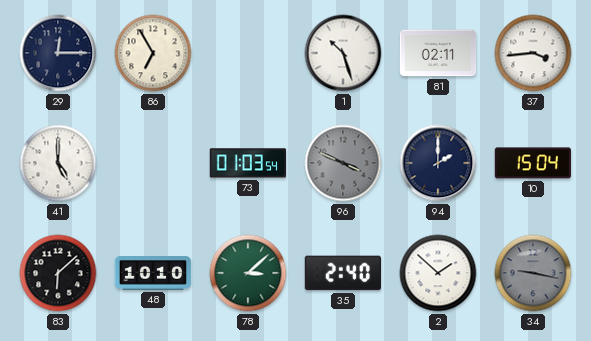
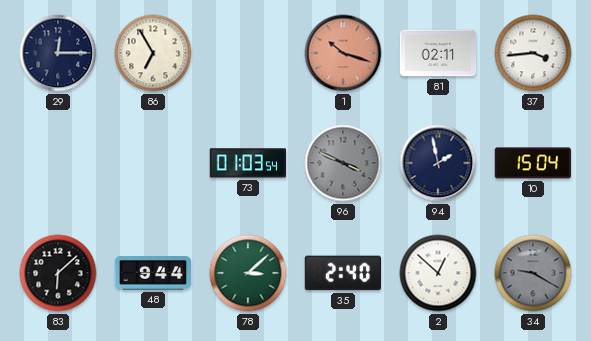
1: 10:27 -> 10:18 (343, 53)
1 dial: white -> salmon (343, 53)
41: 5:00 -> none (58, 163)
94: 2:00 -> 1:58 (438, 163)
48: 10:10 -> 9:44 (153, 274)
2: 1:52 -> 12:52 (438, 273)
34: 9:17 -> 9:20 (533, 273)
